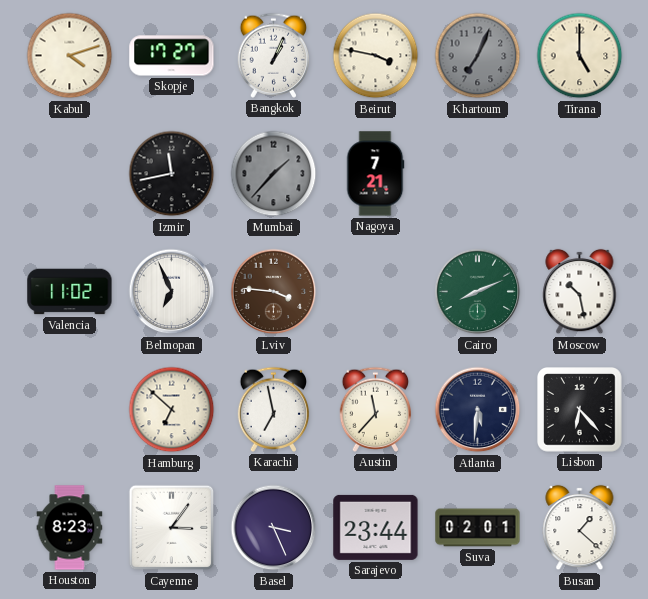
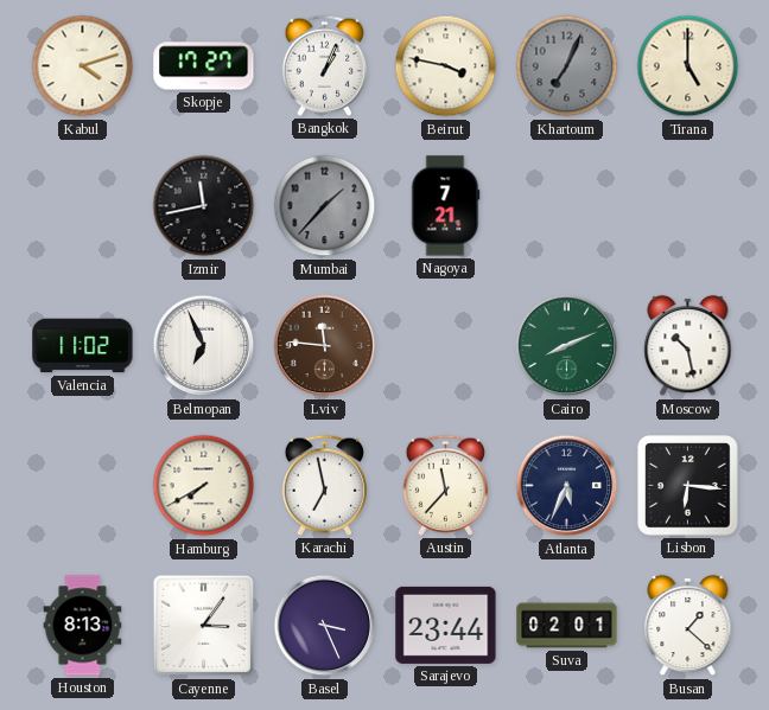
Lviv: 3:46 -> 11:46 (325, 346)
Hamburg: 6:52 -> 7:40 (204, 486)
Atlanta: 5:31 -> 5:34 (567, 486)
Lisbon: 6:23 -> 6:16 (688, 486)
Houston: 8:23 -> 8:13 (83, 626)
